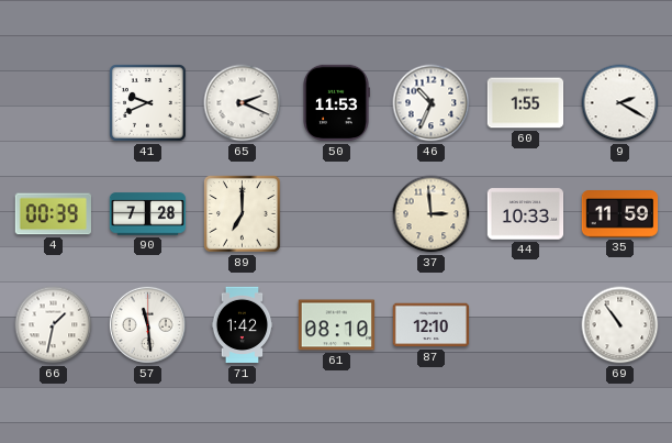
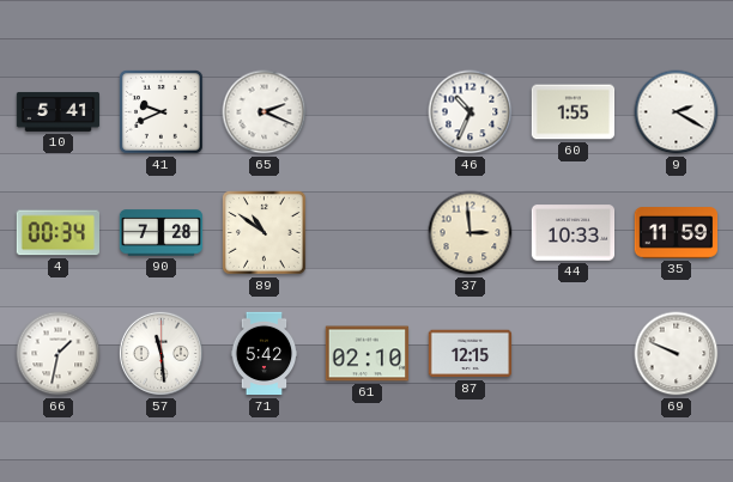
10: none -> 5:41 (59, 111)
50: 11:53 -> none (336, 103)
4: 00:39 -> 00:34 (57, 233)
89: 7:00 -> 10:51 (265, 233)
71: 1:42 -> 5:42 (265, 354)
61: 08:10 -> 02:10 (368, 354)
87: 12:10 -> 12:15 (471, 354)
69: 10:54 -> 9:49 (677, 354)
